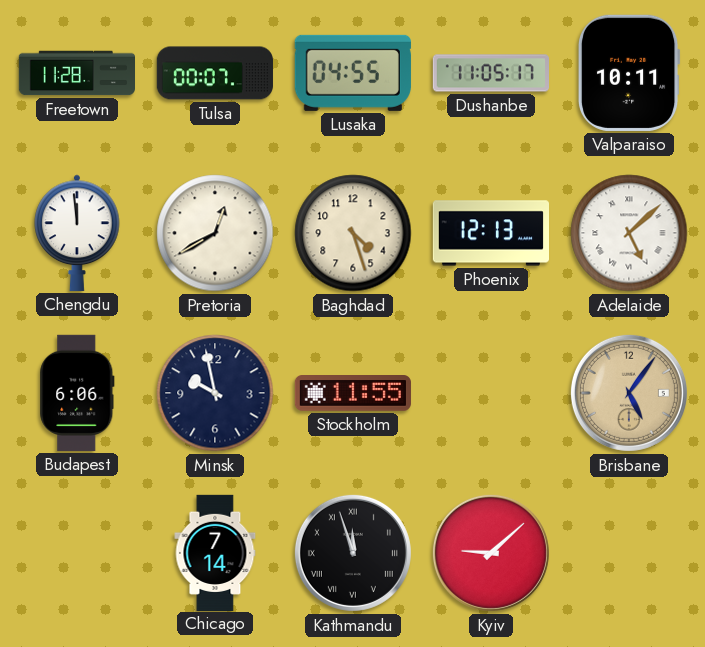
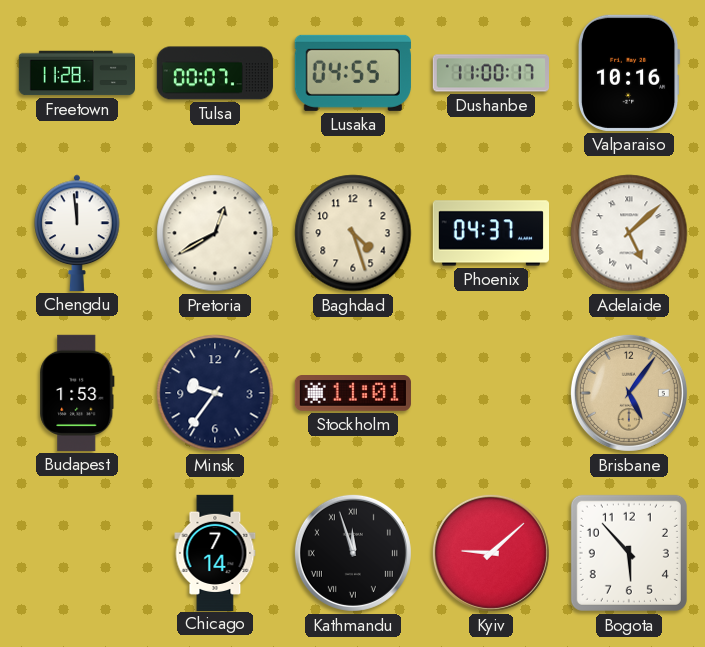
Dushanbe: 11:05 -> 11:00 (490, 73)
Valparaiso: 10:11 -> 10:16 (629, 73)
Phoenix: 12:13 -> 04:37 (490, 233)
Budapest: 6:06 -> 1:53 (77, 393)
Minsk: 9:58 -> 9:36 (215, 393)
Stockholm: 11:55 -> 11:01 (353, 393)
Bogota: none -> 5:53 (629, 553)
